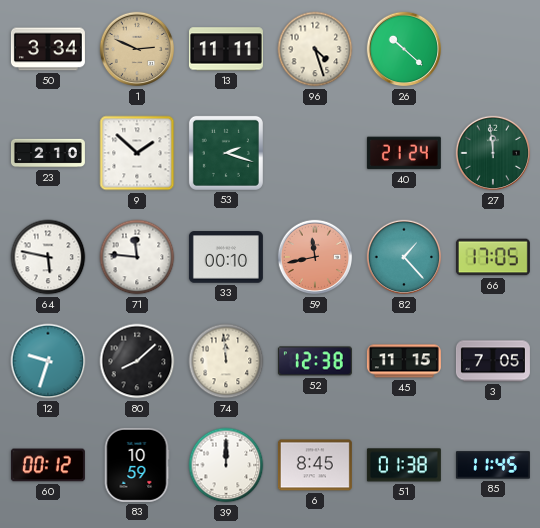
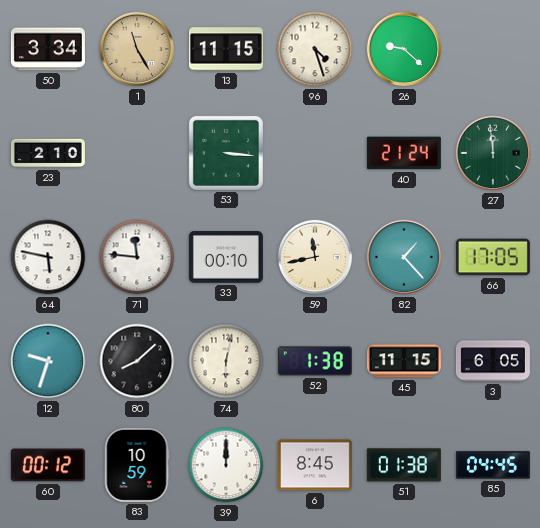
1: 2:49 -> 11:25 (137, 49)
13: 11:11 -> 11:15 (226, 49)
26: 10:22 -> 9:22 (404, 49)
9: 1:52 -> none (137, 153)
53: 2:18 -> 3:16 (226, 153)
59 dial: salmon -> cream (315, 257)
74: 11:59 -> 6:02 (226, 361)
52: 12:38 -> 1:38 (315, 361)
3: 7:05 -> 6:05 (493, 361)
85: 11:45 -> 04:45 (493, 465)
